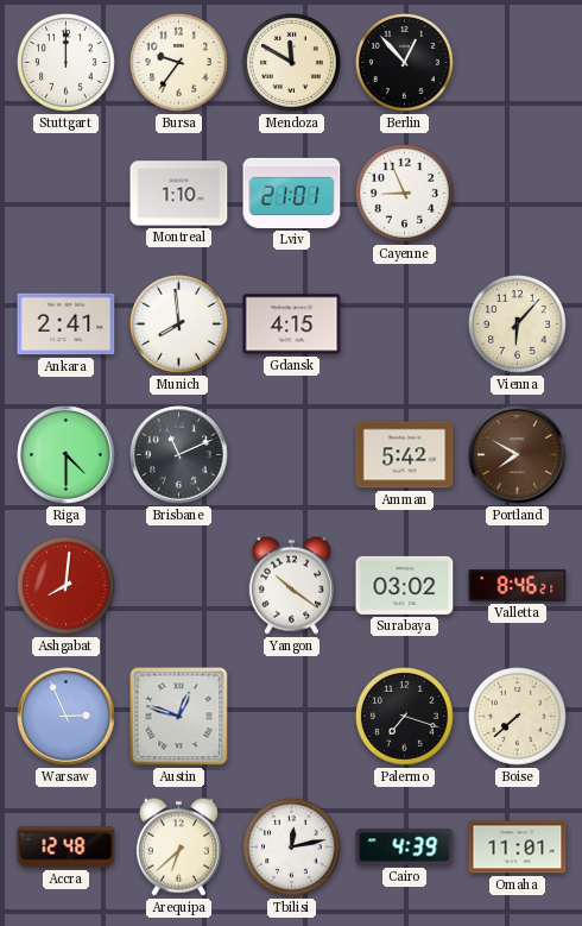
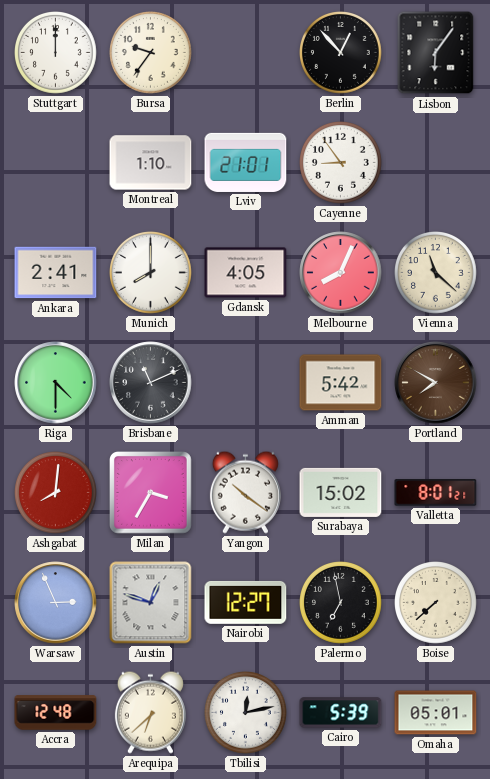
Mendoza: 11:50 -> none (292, 63)
Lisbon: none -> 6:06 (436, 53)
Cayenne: 8:56 -> 8:54 (341, 163)
Munich: 7:59 -> 8:00 (151, 273)
Gdansk: 4:15 -> 4:05 (246, 273)
Melbourne: none -> 8:04 (341, 273)
Vienna: 6:07 -> 11:22 (436, 273)
Milan: none -> 3:35 (151, 493)
Surabaya: 03:02 -> 15:02 (341, 492)
Valletta: 8:46 -> 8:01 (436, 493)
Nairobi: none -> 12:27 (246, 602)
Palermo: 7:18 -> 6:58 (341, 603)
Cairo: 4:39 -> 5:39 (341, 713)
Omaha: 11:01 -> 05:01 (436, 713)
